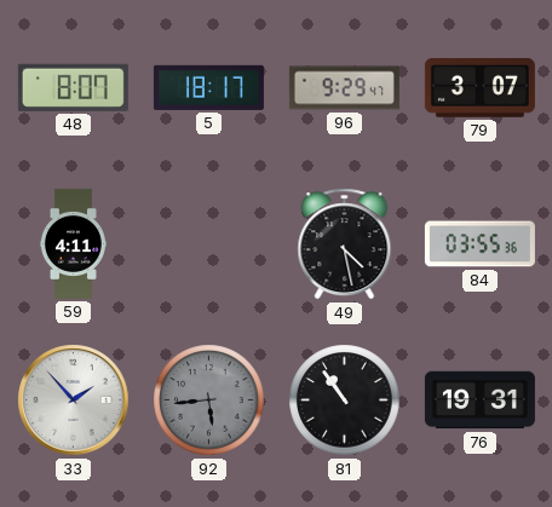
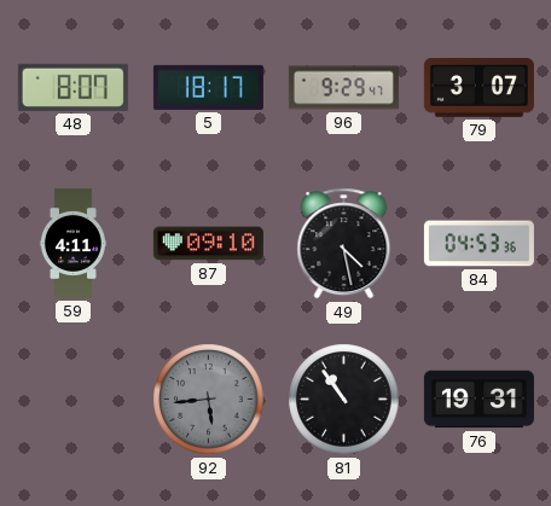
87: none -> 09:10 (208, 244)
84: 03:55 -> 04:53 (478, 244)
33: 1:53 -> none (74, 401)
